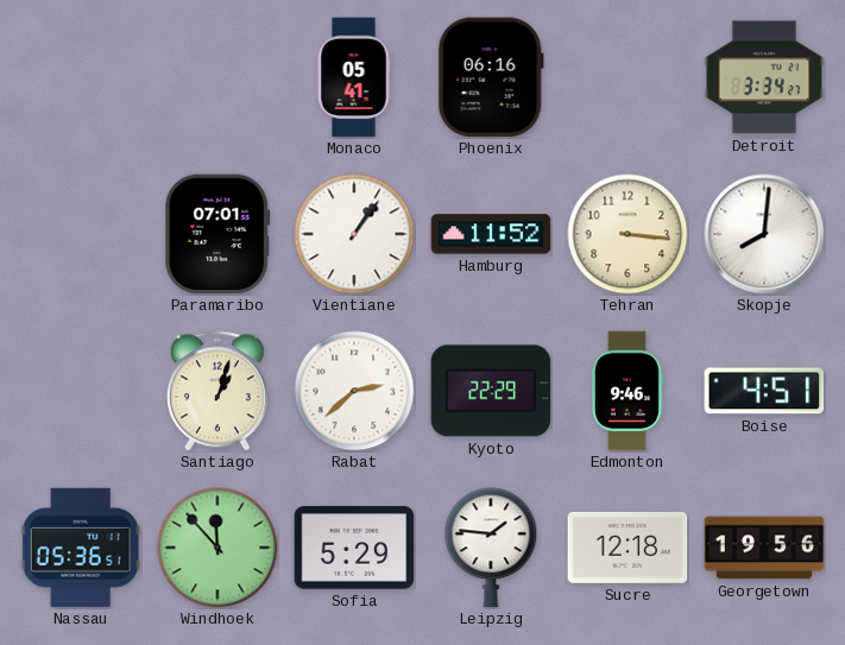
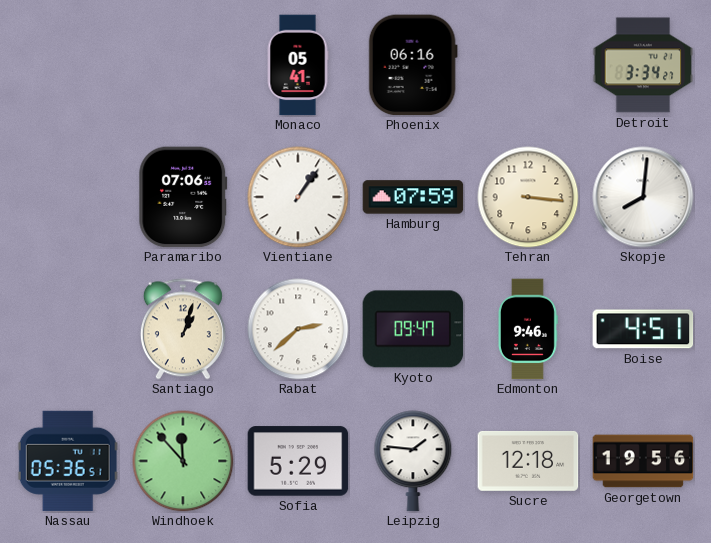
Paramaribo: 07:01 -> 07:06 (183, 197)
Hamburg: 11:52 -> 07:59 (413, 197)
Kyoto: 22:29 -> 09:47 (413, 329)
